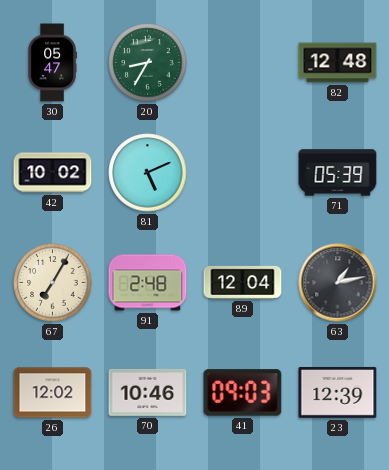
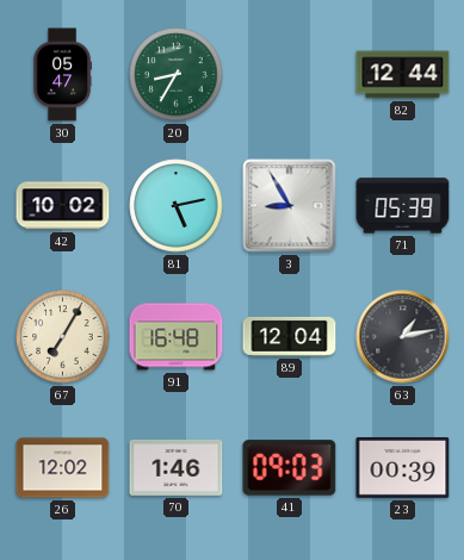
82: 12:48 -> 12:44 (403, 75)
81: 5:11 -> 5:13 (177, 206)
3: none -> 8:55 (290, 206)
91: 2:48 -> 16:48 (177, 337)
70: 10:46 -> 1:46 (177, 467)
23: 12:39 -> 00:39 (403, 467)
